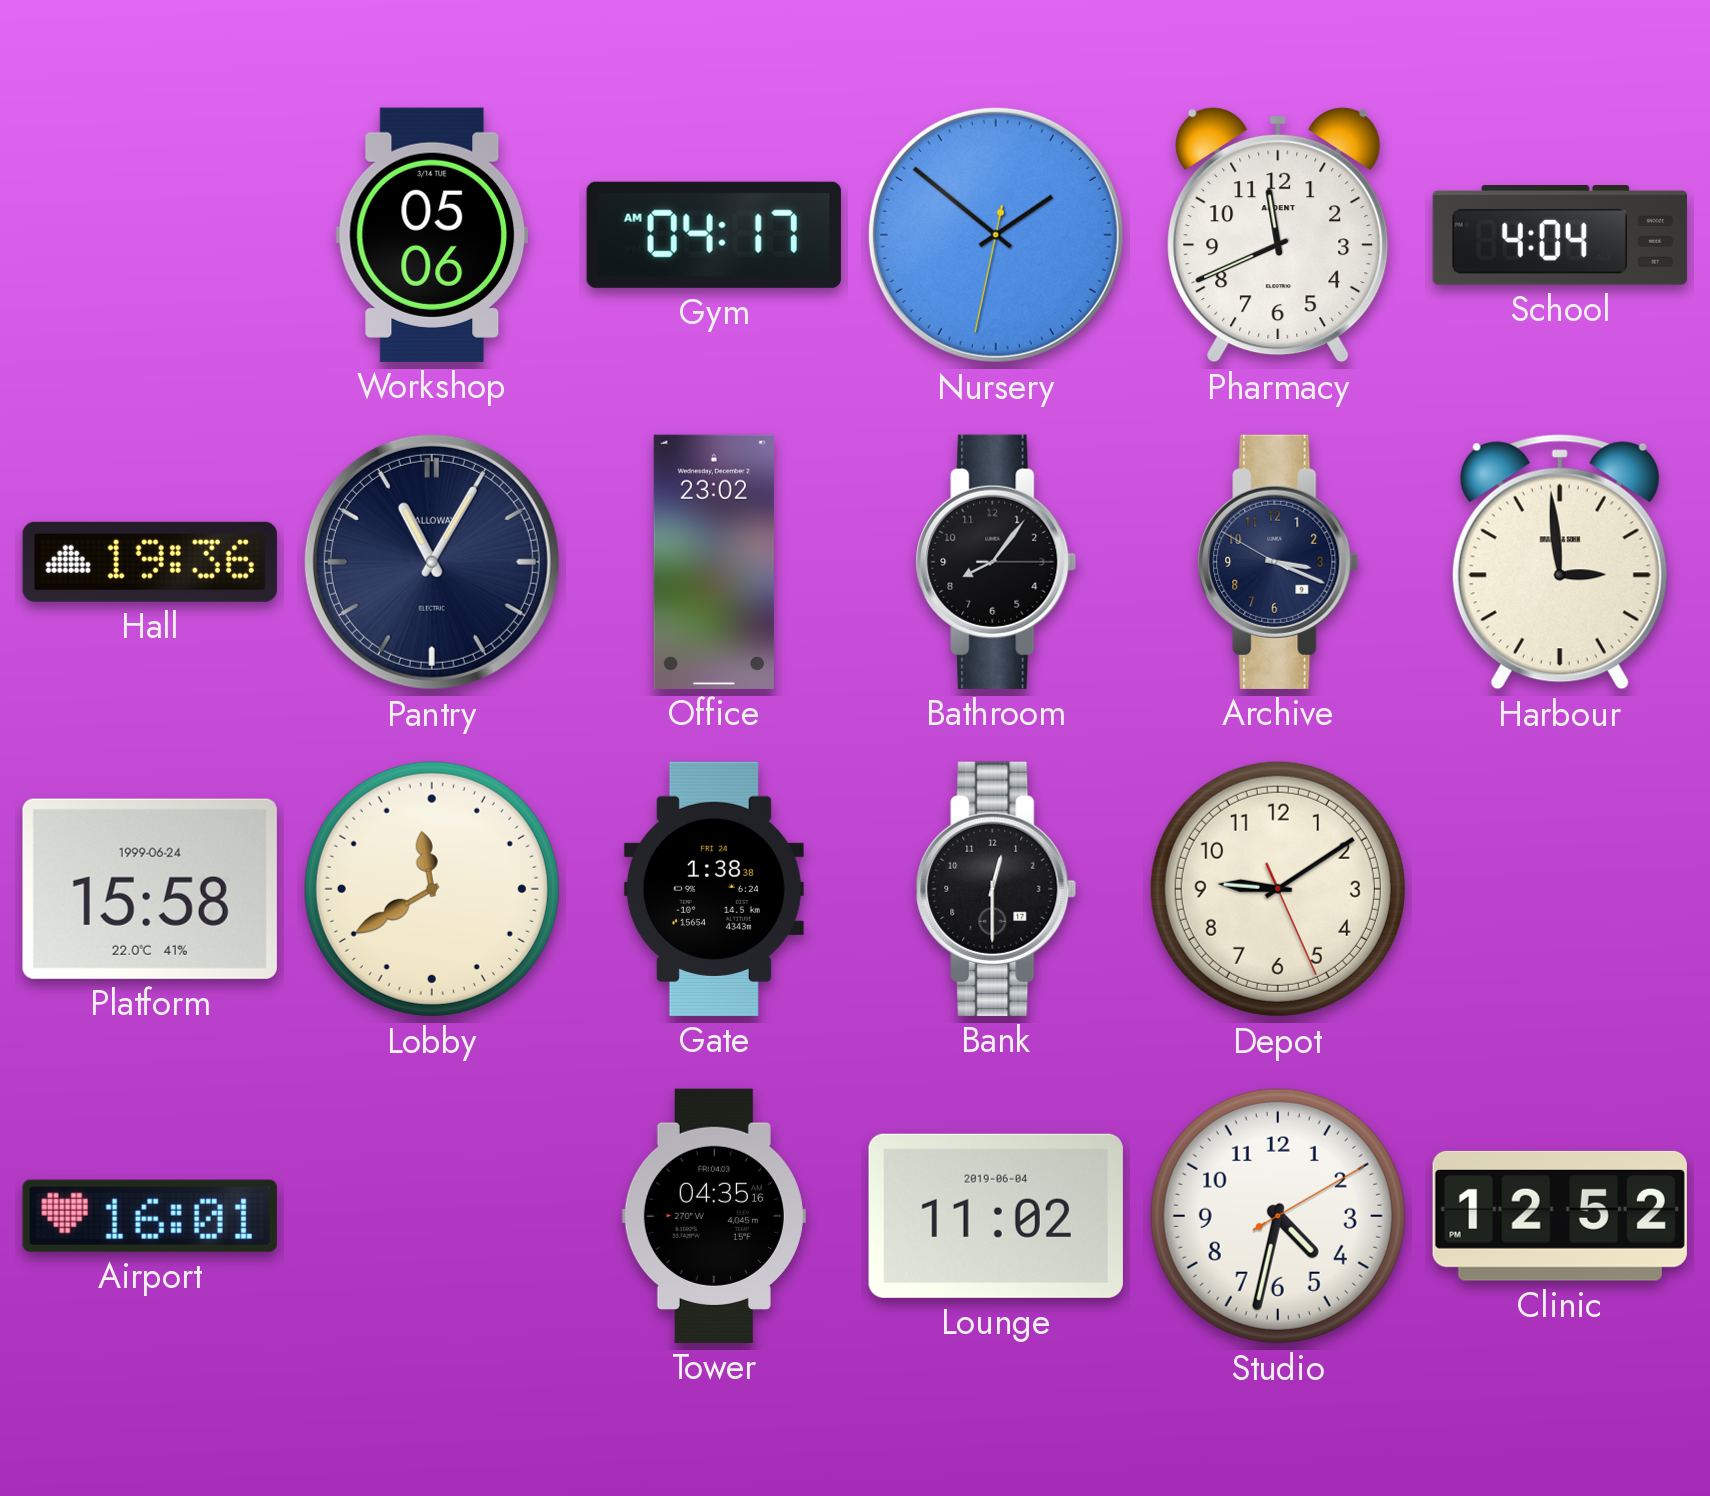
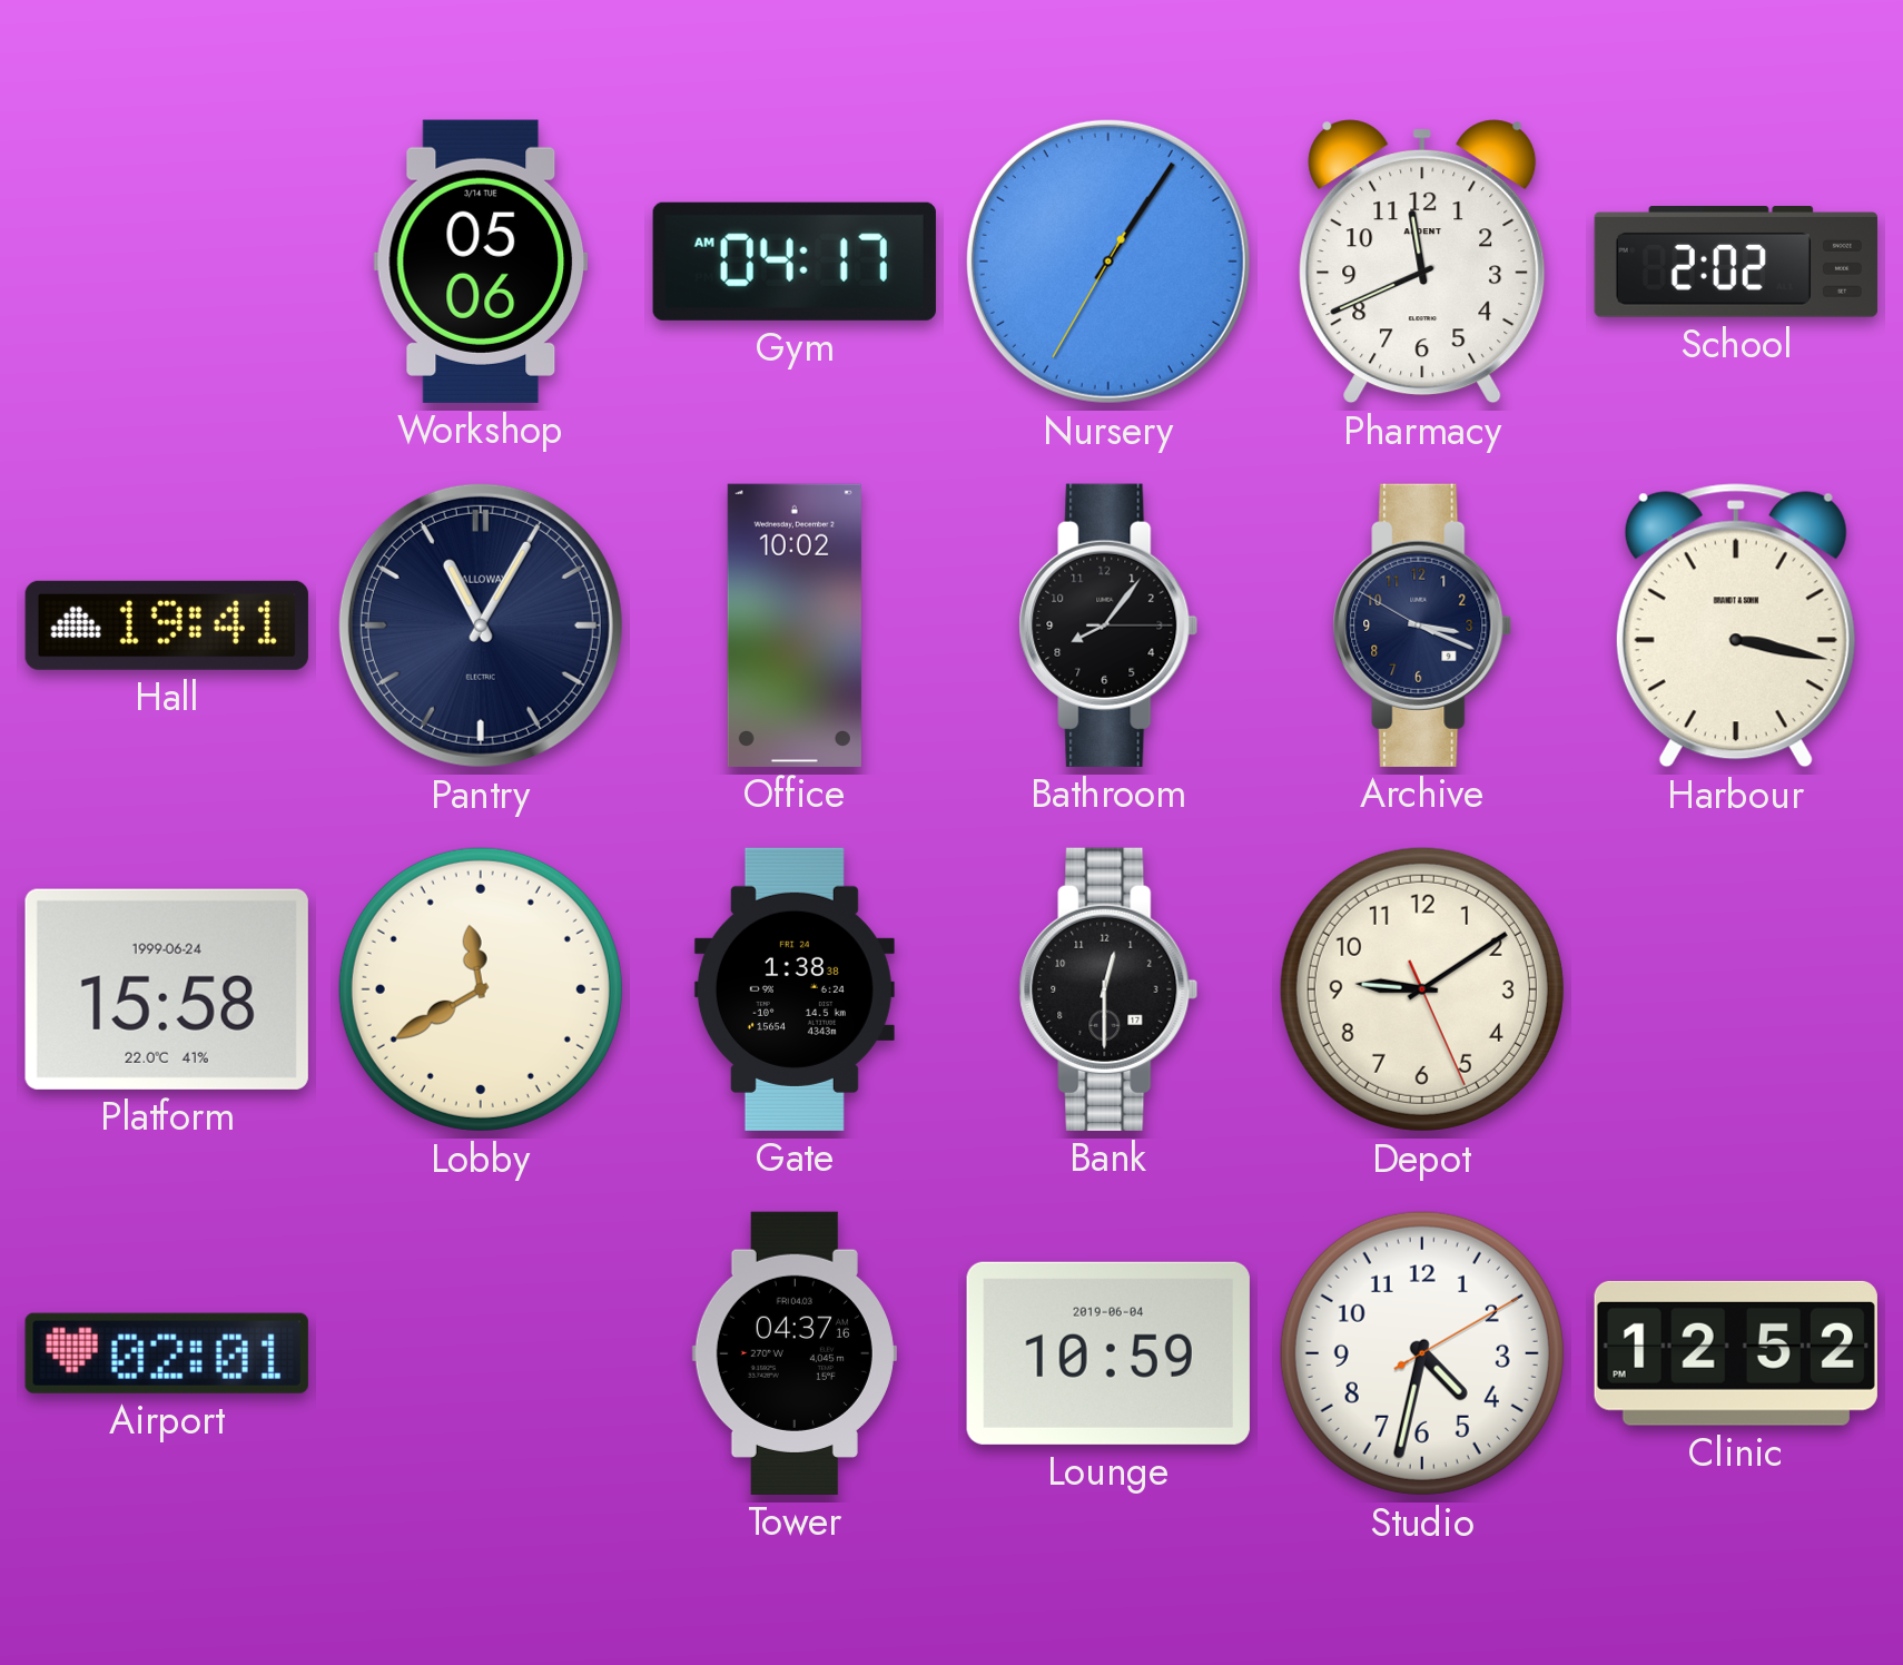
Nursery: 1:51 -> 1:05 (1108, 262)
School: 4:04 -> 2:02 (1736, 263)
Hall: 19:36 -> 19:41 (167, 625)
Office: 23:02 -> 10:02 (795, 625)
Harbour: 2:59 -> 3:17 (1736, 625)
Airport: 16:01 -> 02:01 (167, 1353)
Tower: 04:35 -> 04:37 (795, 1353)
Lounge: 11:02 -> 10:59 (1108, 1353)
